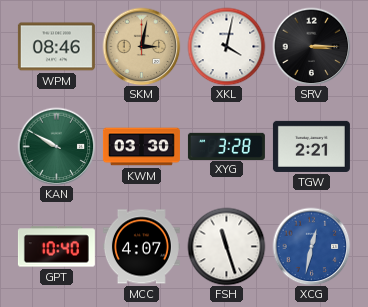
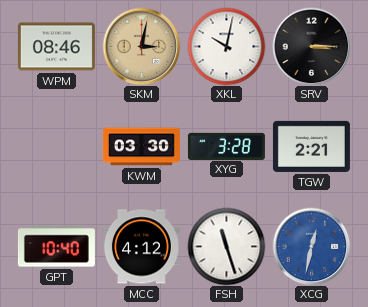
XKL: 4:02 -> 10:02 (226, 46)
KAN: 9:50 -> none (56, 146)
MCC: 4:07 -> 4:12 (141, 247)
